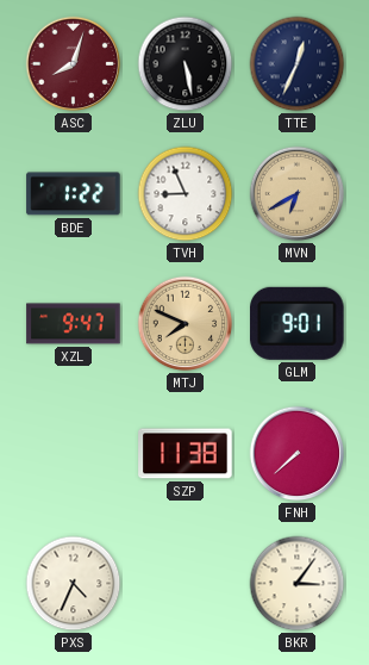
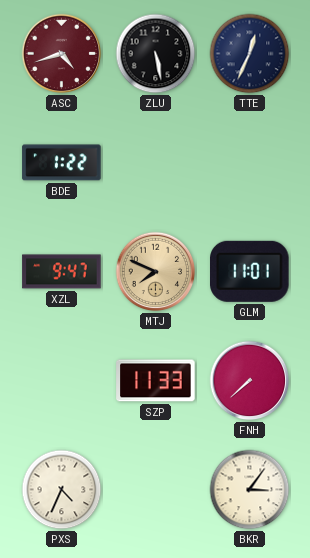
ASC: 8:03 -> 4:42 (62, 54)
TVH: 8:56 -> none (186, 194)
MVN: 6:40 -> none (298, 194)
GLM: 9:01 -> 11:01 (250, 271)
SZP: 11:38 -> 11:33 (156, 381)
